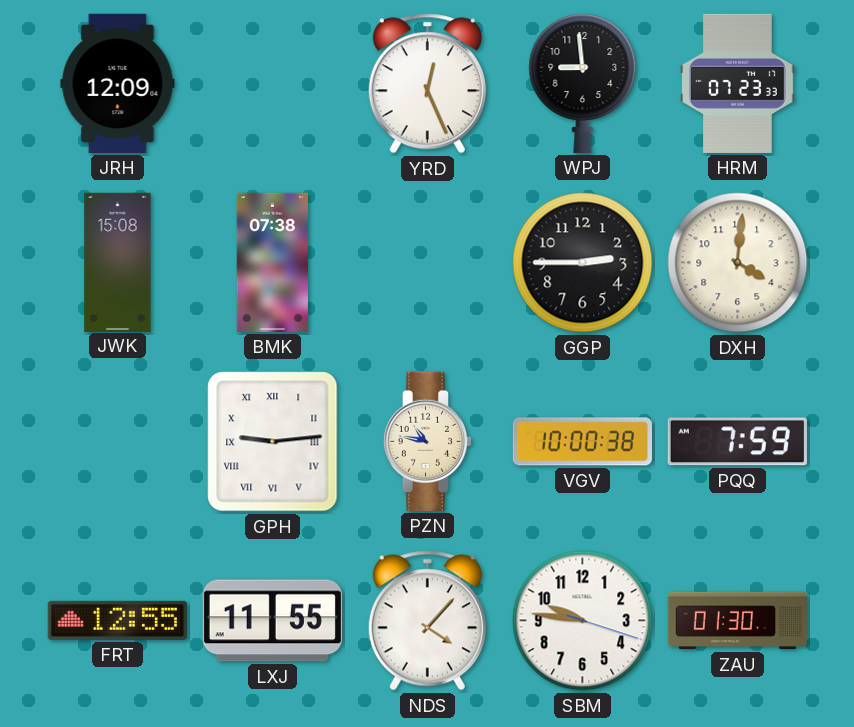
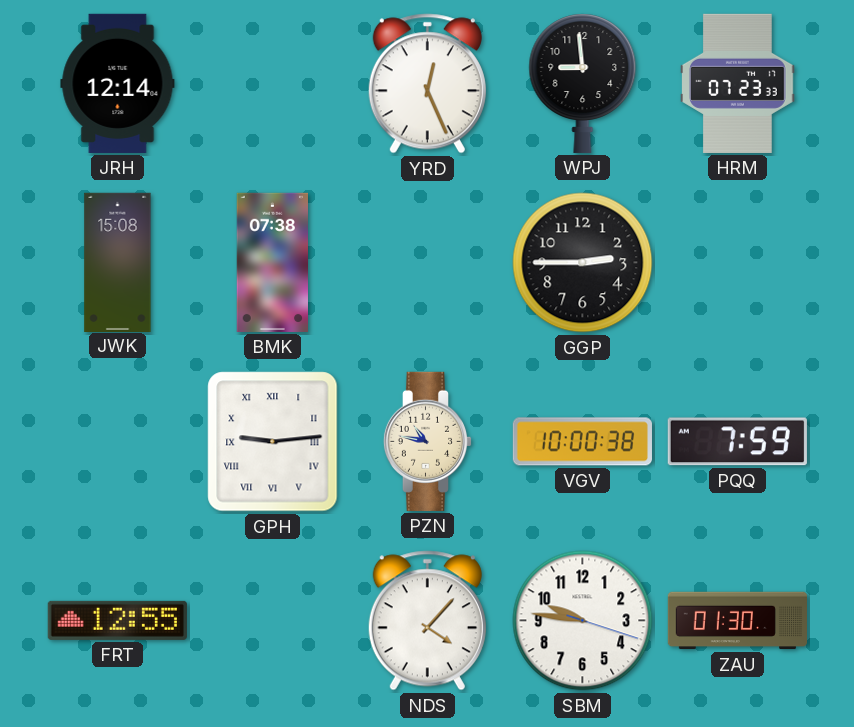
JRH: 12:09 -> 12:14 (118, 83)
DXH: 4:01 -> none (738, 263)
LXJ: 11:55 -> none (272, 621)
